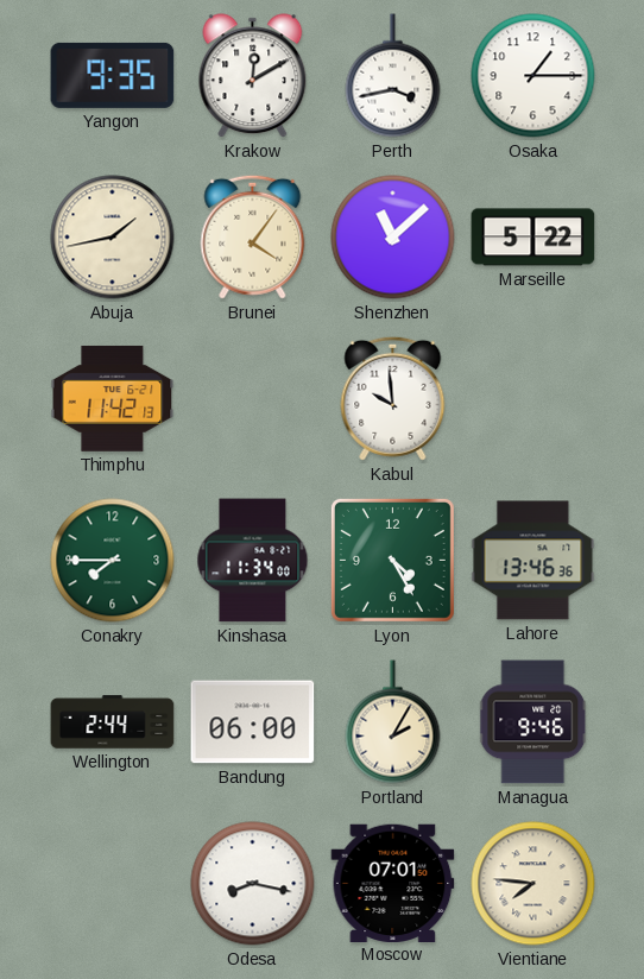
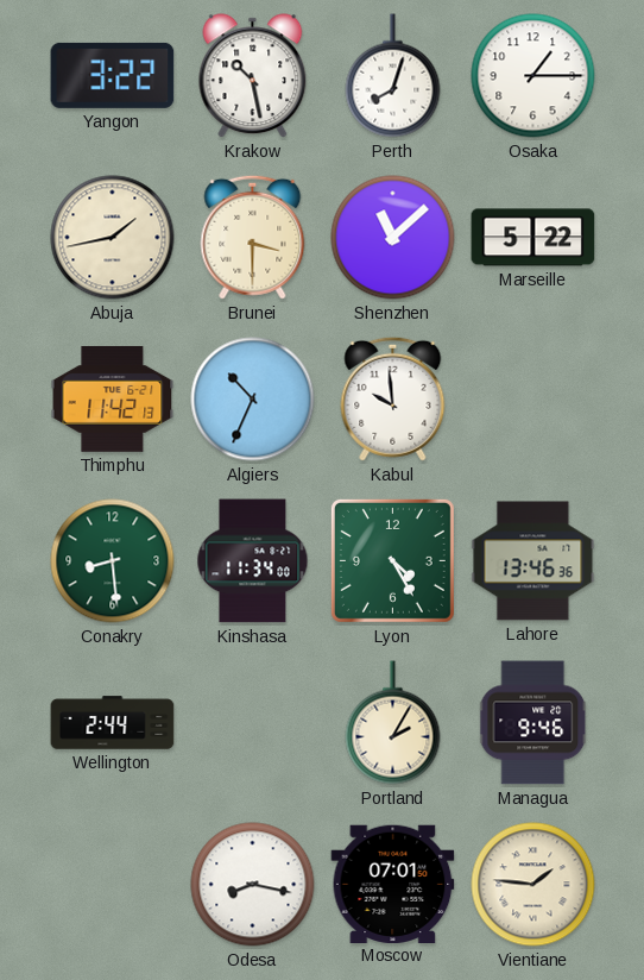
Yangon: 9:35 -> 3:22 (113, 75)
Krakow: 12:10 -> 10:28 (253, 76)
Perth: 3:43 -> 8:03 (393, 76)
Brunei: 4:06 -> 3:30 (253, 237)
Algiers: none -> 10:34 (253, 400)
Conakry: 7:45 -> 8:29 (113, 561)
Bandung: 06:00 -> none (253, 722)
Vientiane: 7:46 -> 1:46 (533, 885)
